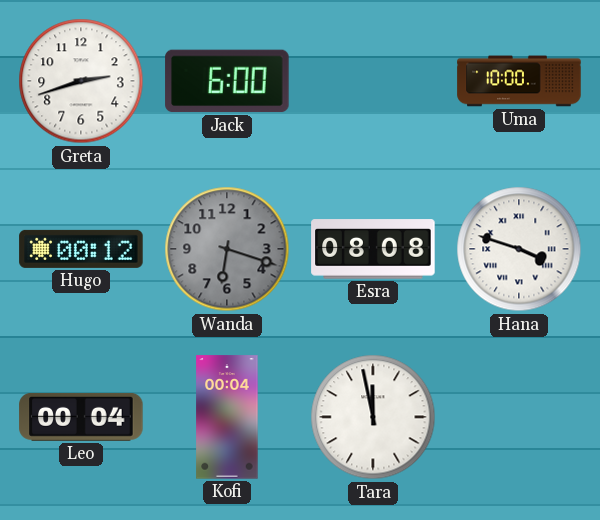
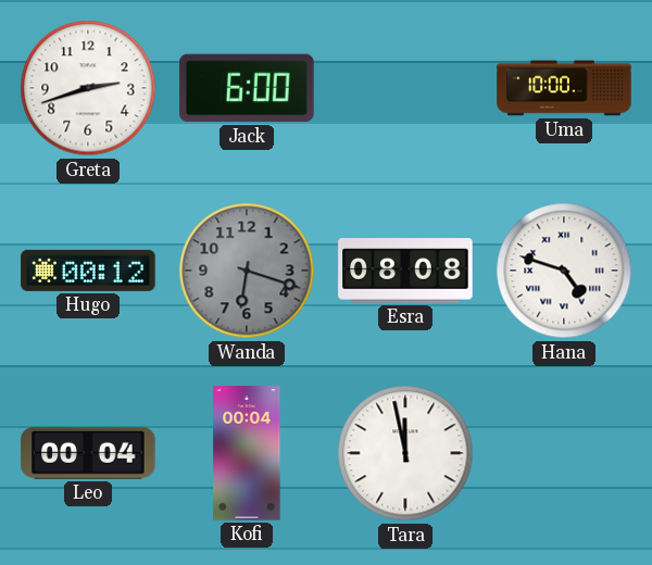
Hana: 3:48 -> 4:48 (564, 271)
